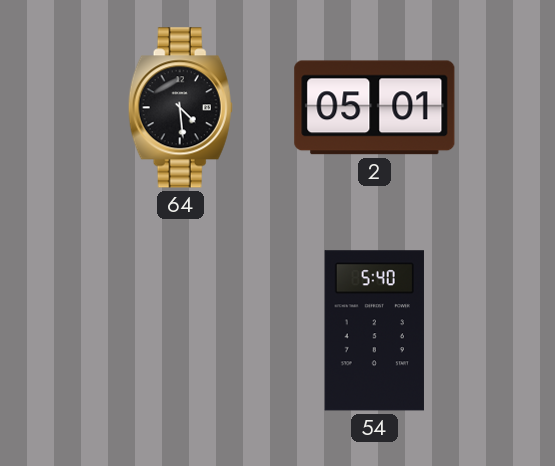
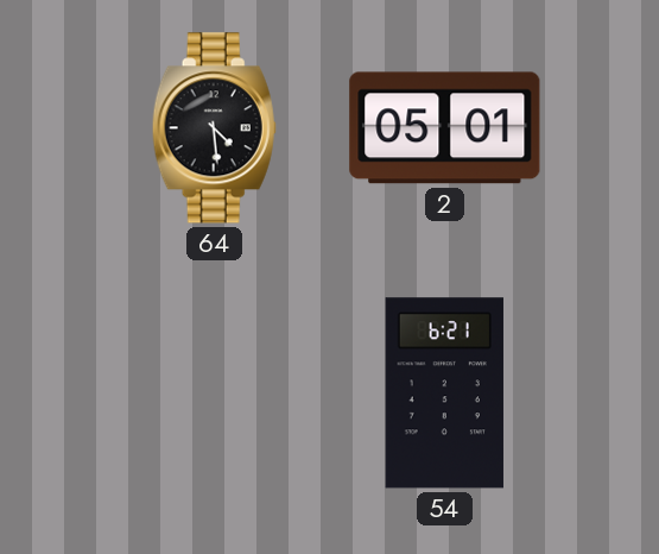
54: 5:40 -> 6:21 (444, 394)
